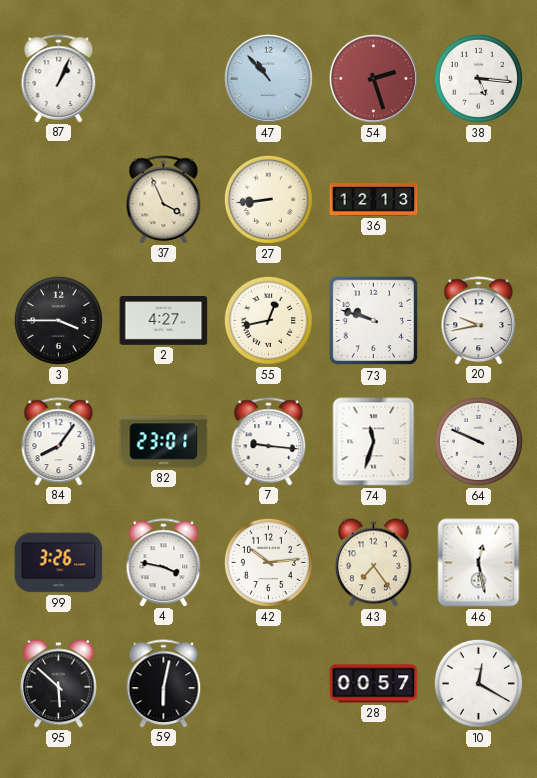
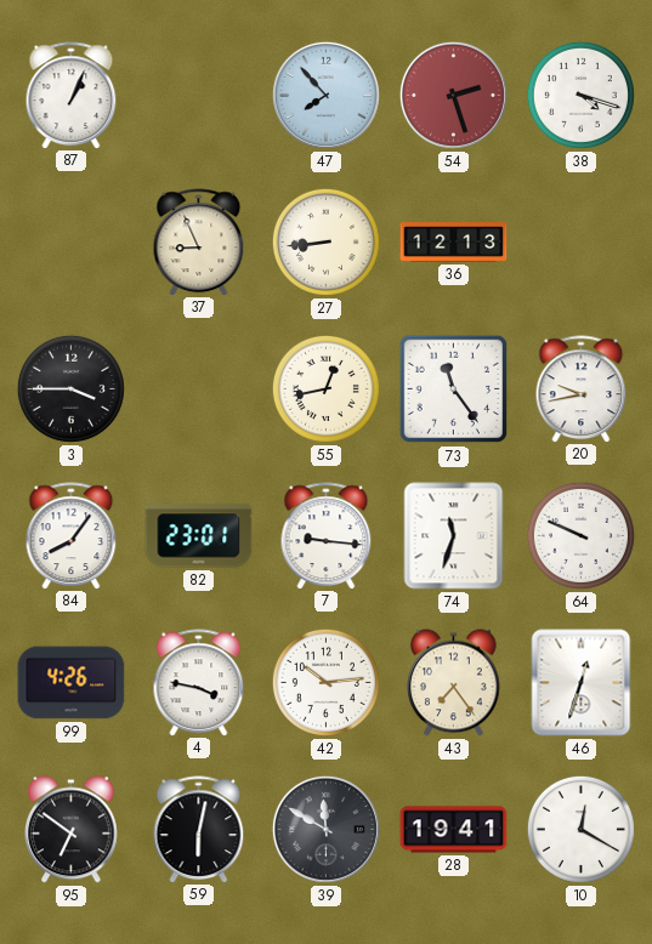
47: 10:53 -> 7:53 (325, 95)
38: 5:16 -> 4:18 (580, 95)
37: 3:56 -> 8:56 (199, 241)
2: 4:27 -> none (164, 321)
73: 9:48 -> 11:24 (454, 389)
99: 3:26 -> 4:26 (72, 683)
46: 12:28 -> 12:33 (582, 683)
95: 5:52 -> 6:51 (72, 830)
39: none -> 11:50 (325, 829)
28: 00:57 -> 19:41 (454, 830)
